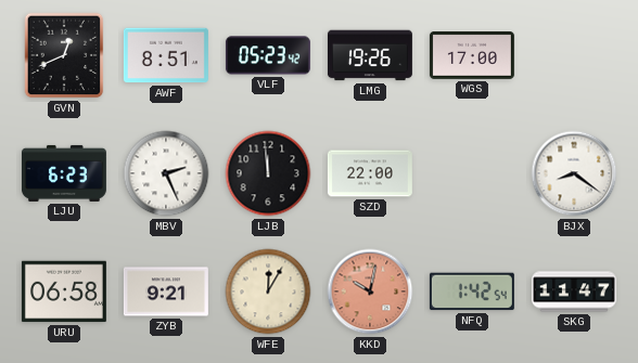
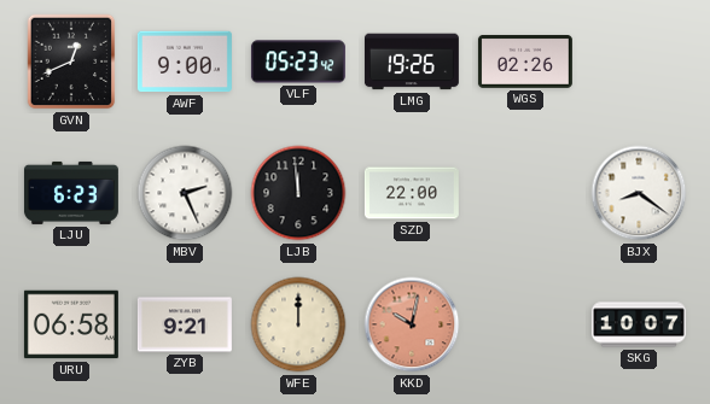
AWF: 8:51 -> 9:00 (185, 62)
WGS: 17:00 -> 02:26 (525, 63)
WFE: 12:05 -> 12:00 (298, 324)
NFQ: 1:42 -> none (472, 291)
SKG: 11:47 -> 10:07 (639, 324)
